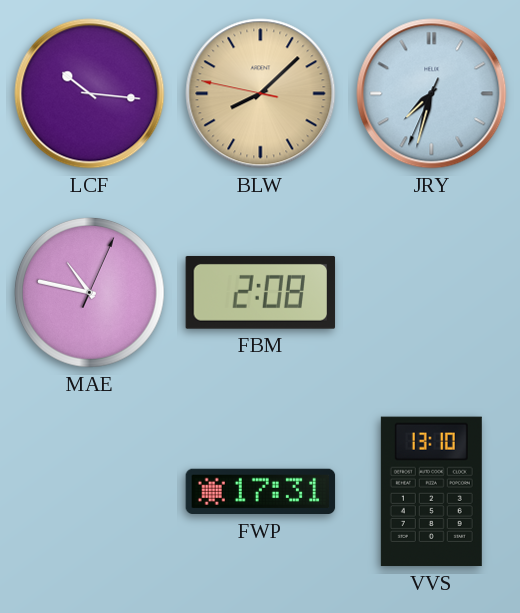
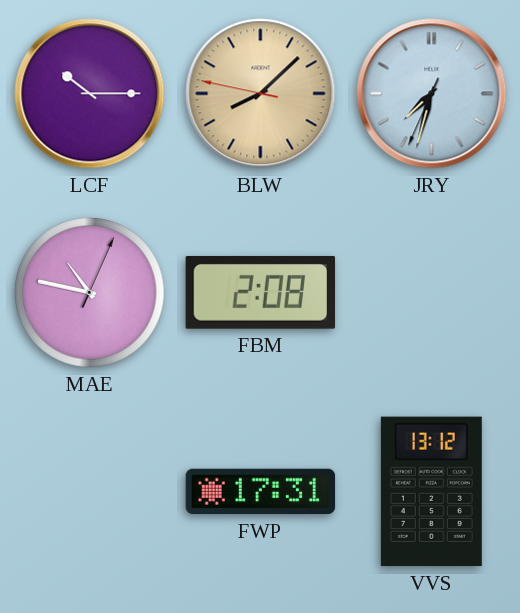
LCF: 10:16 -> 10:15 (90, 94)
VVS: 13:10 -> 13:12 (431, 492)
